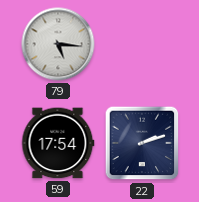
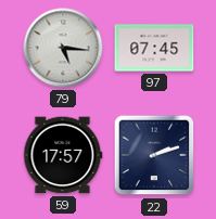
97: none -> 07:45 (154, 48)
59: 17:54 -> 17:57 (63, 155)
